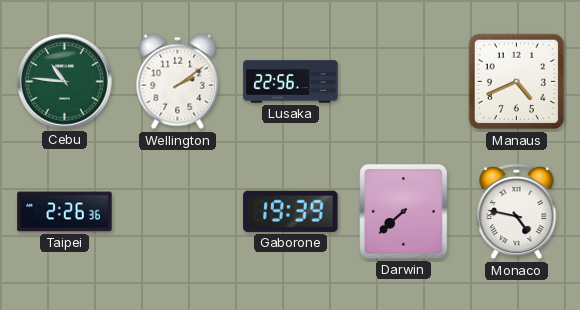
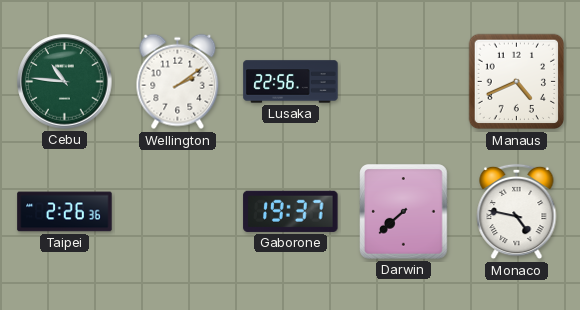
Gaborone: 19:39 -> 19:37 (291, 211)
